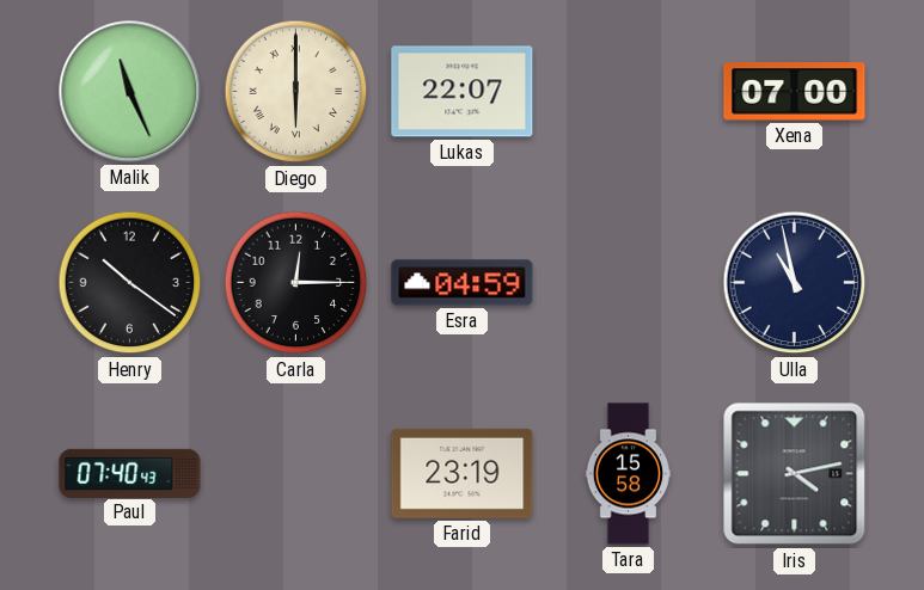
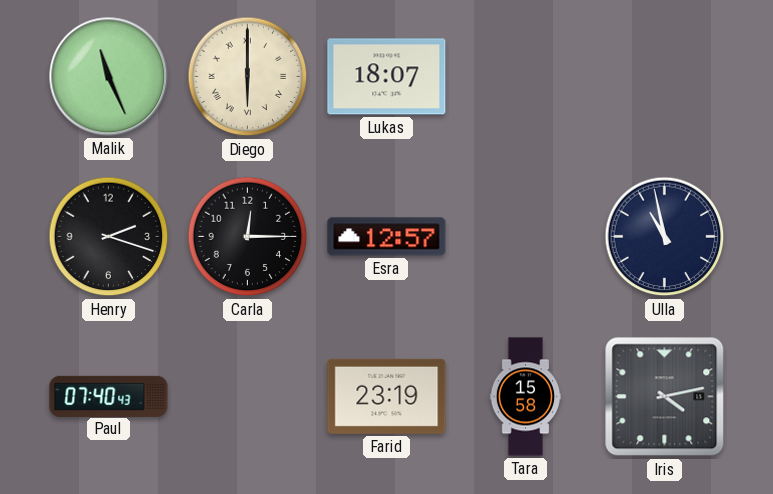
Lukas: 22:07 -> 18:07 (387, 77)
Xena: 07:00 -> none (795, 92)
Henry: 10:21 -> 2:18 (109, 237)
Esra: 04:59 -> 12:57 (387, 237)
